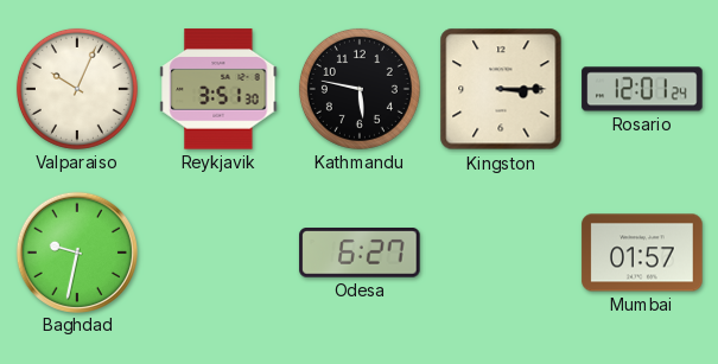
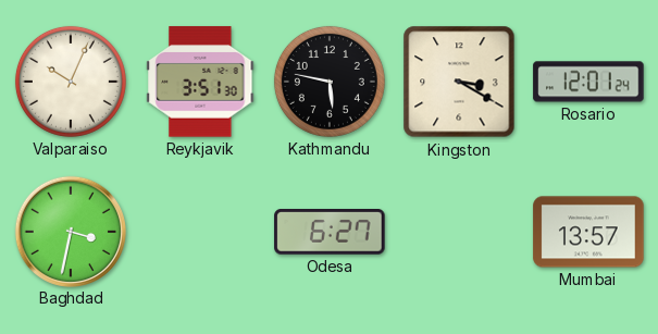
Kingston: 3:15 -> 3:20 (459, 82)
Baghdad: 9:32 -> 3:32 (70, 231)
Mumbai: 01:57 -> 13:57 (588, 232)
